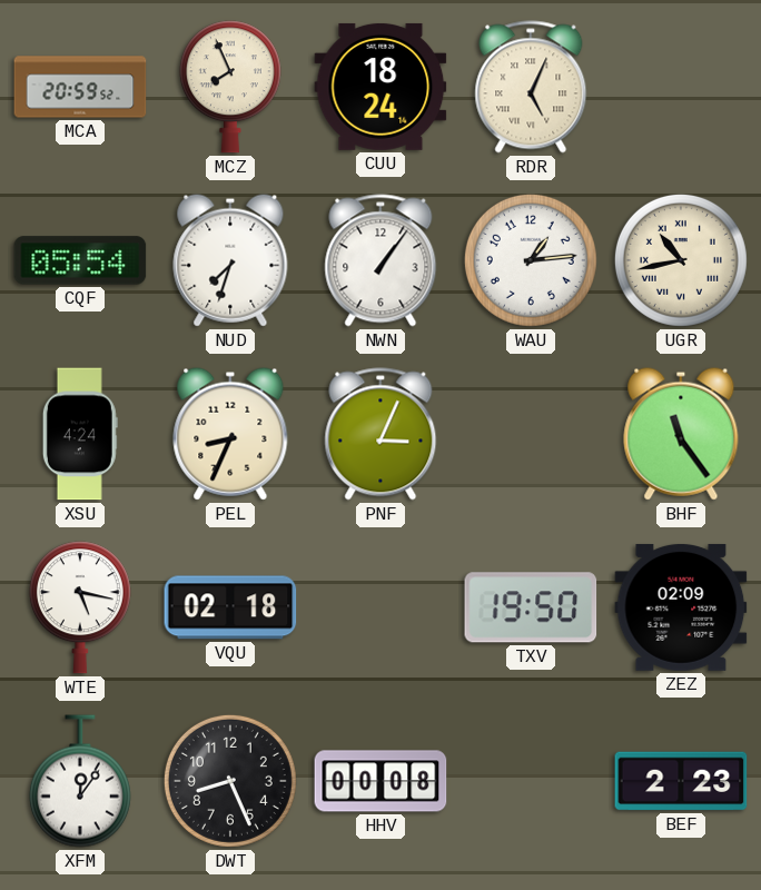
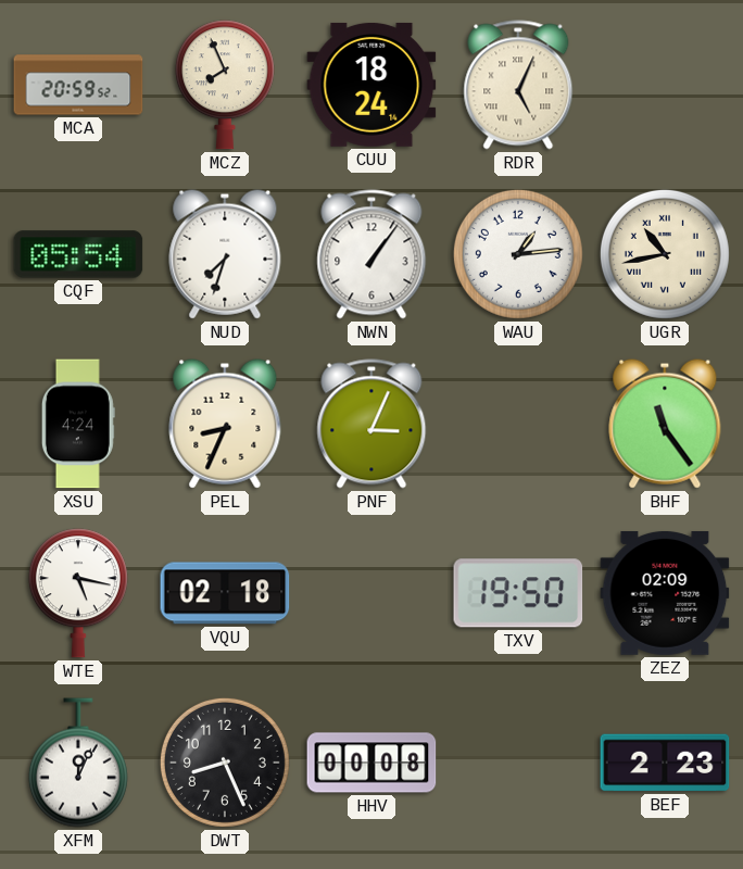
XFM: 12:06 -> 12:04 (78, 763)
